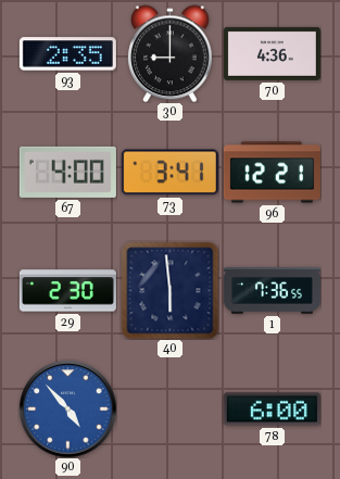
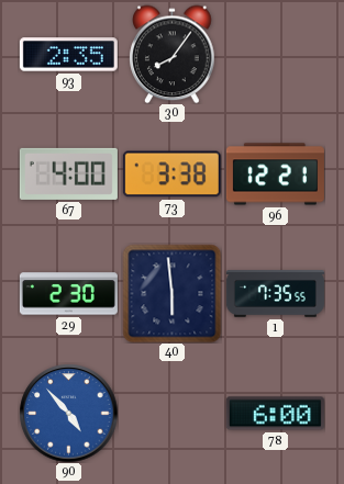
30: 9:00 -> 8:06 (173, 54)
70: 4:36 -> none (272, 53)
73: 3:41 -> 3:38 (171, 175)
1: 7:36 -> 7:35 (275, 294)
